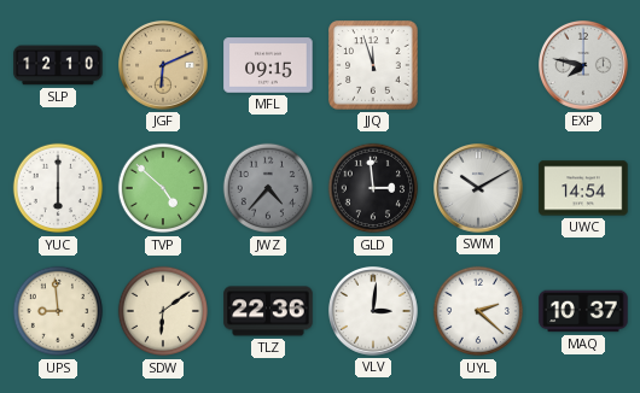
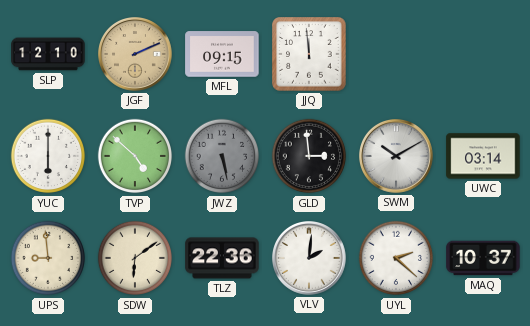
JGF: 6:11 -> 2:11 (136, 55)
JJQ: 11:57 -> 11:59 (309, 54)
EXP: 7:47 -> none (584, 66)
JWZ: 4:37 -> 5:28 (222, 156)
UWC: 14:54 -> 03:14 (483, 156)
VLV: 3:01 -> 2:01 (310, 259)
